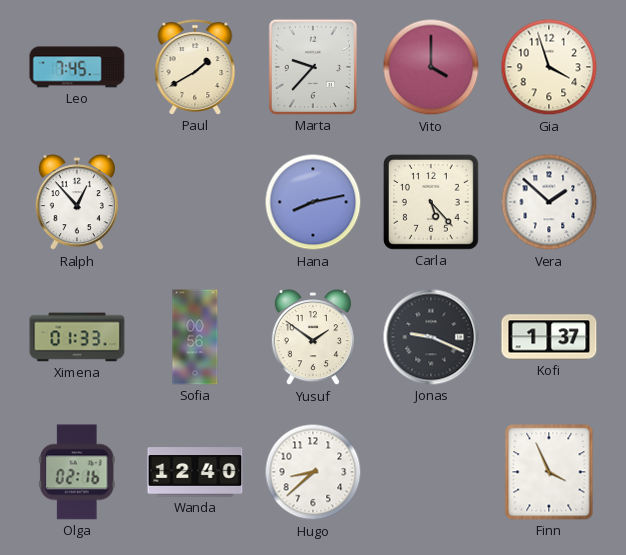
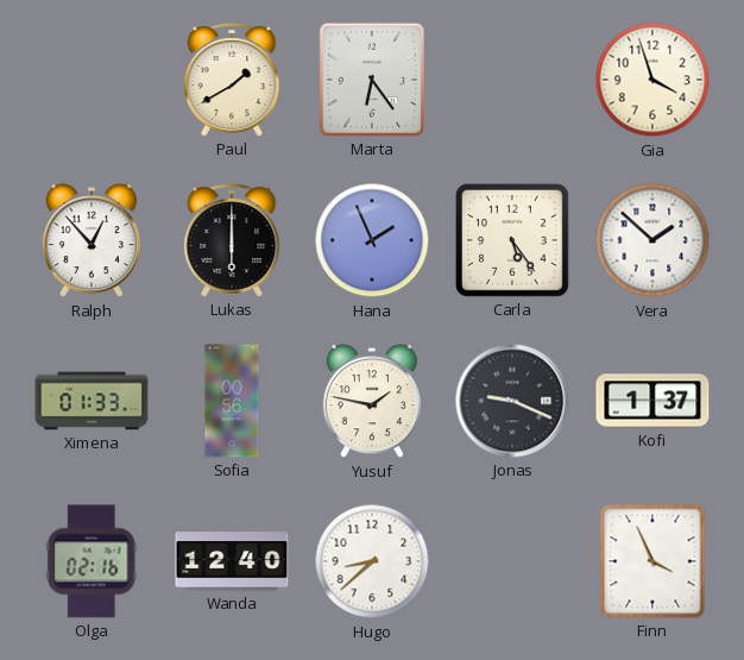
Leo: 7:45 -> none (77, 67)
Marta: 9:37 -> 6:24 (372, 80)
Vito: 4:00 -> none (431, 67)
Lukas: none -> 6:00 (232, 240)
Hana: 8:13 -> 1:56 (372, 240)
Carla: 5:23 -> 5:24 (512, 240)
Yusuf: 1:51 -> 1:47 (372, 402)
